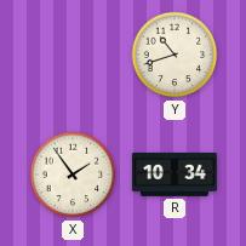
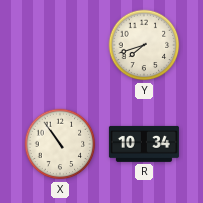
Y: 10:42 -> 7:42 (144, 45)
X: 1:54 -> 10:54 (60, 144)
